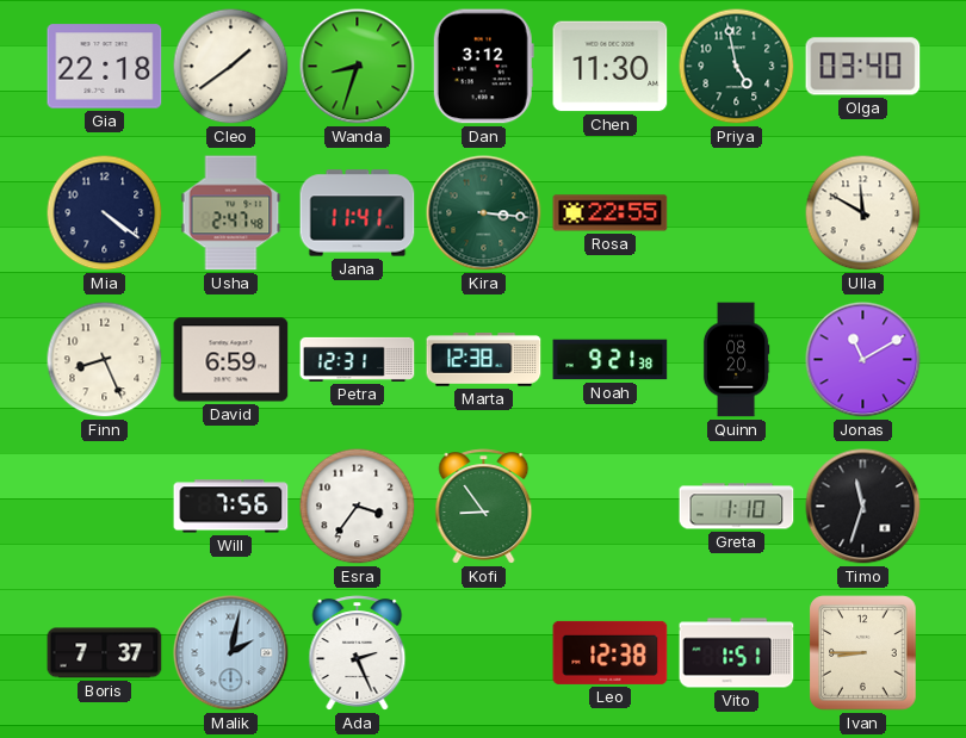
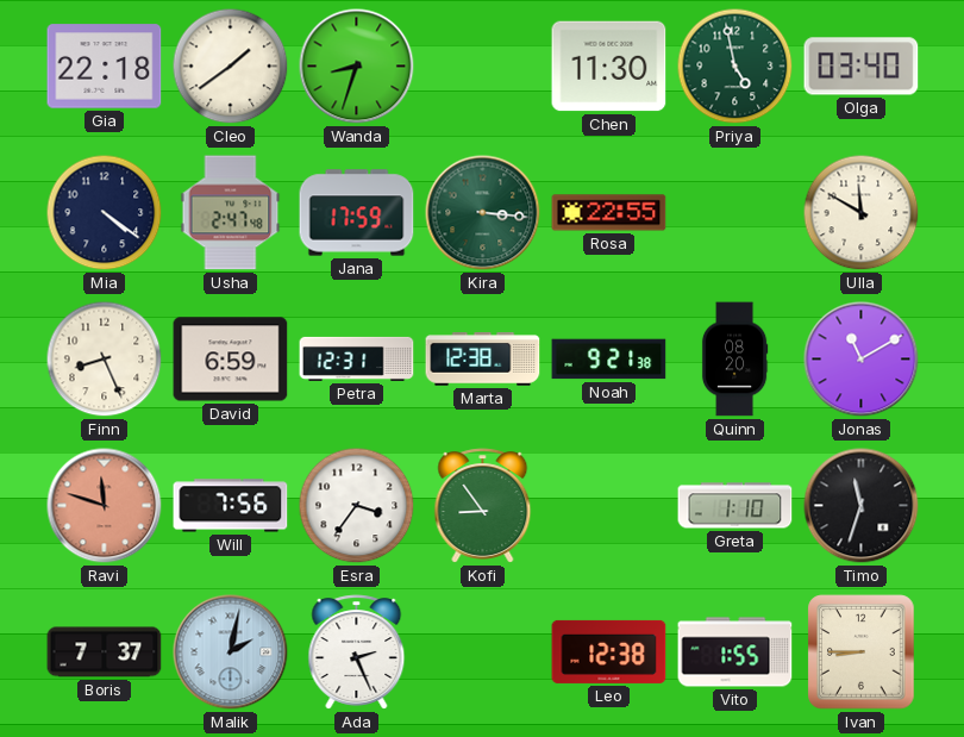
Dan: 3:12 -> none (483, 67)
Jana: 11:41 -> 17:59 (357, 213)
Ravi: none -> 11:48 (105, 506)
Vito: 1:51 -> 1:55 (735, 652)
